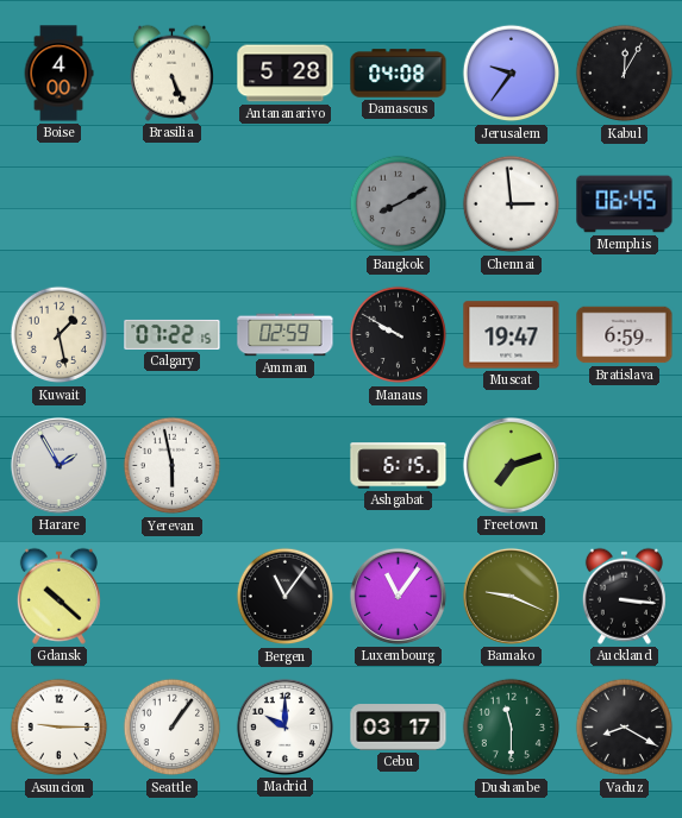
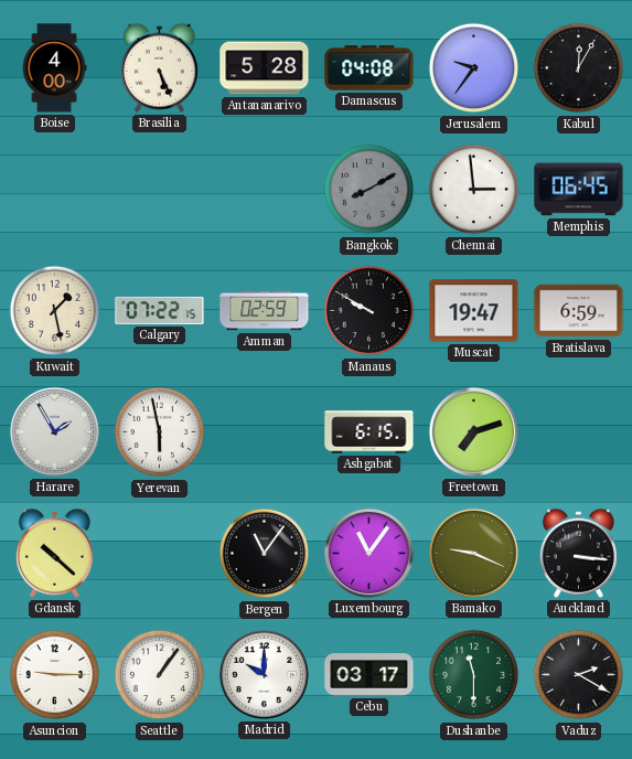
Vaduz: 8:20 -> 2:20 (579, 675)
